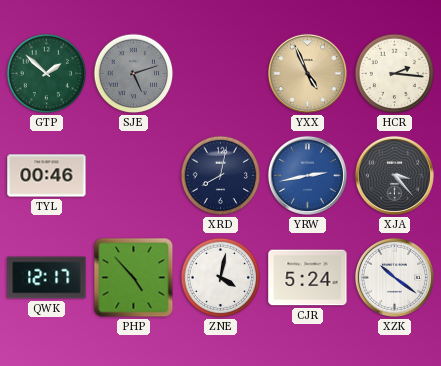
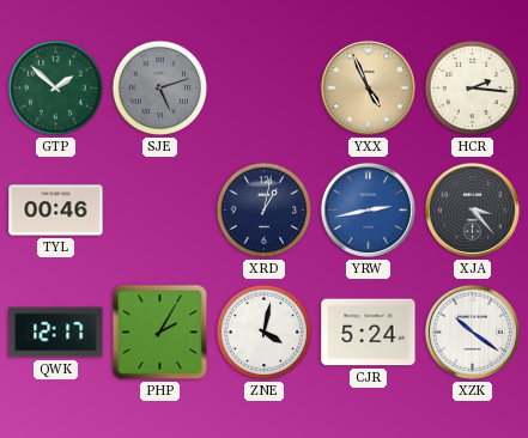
XRD: 8:02 -> 1:02 (265, 211)
PHP: 4:53 -> 2:05 (160, 333)
